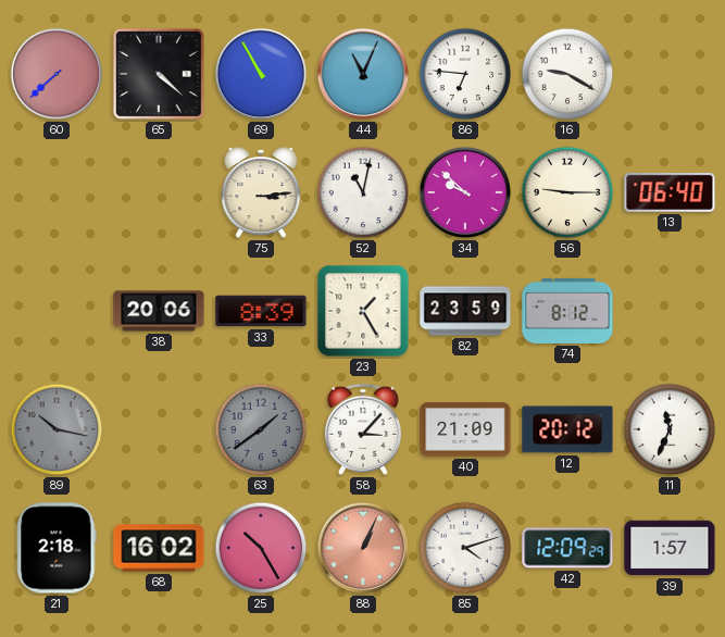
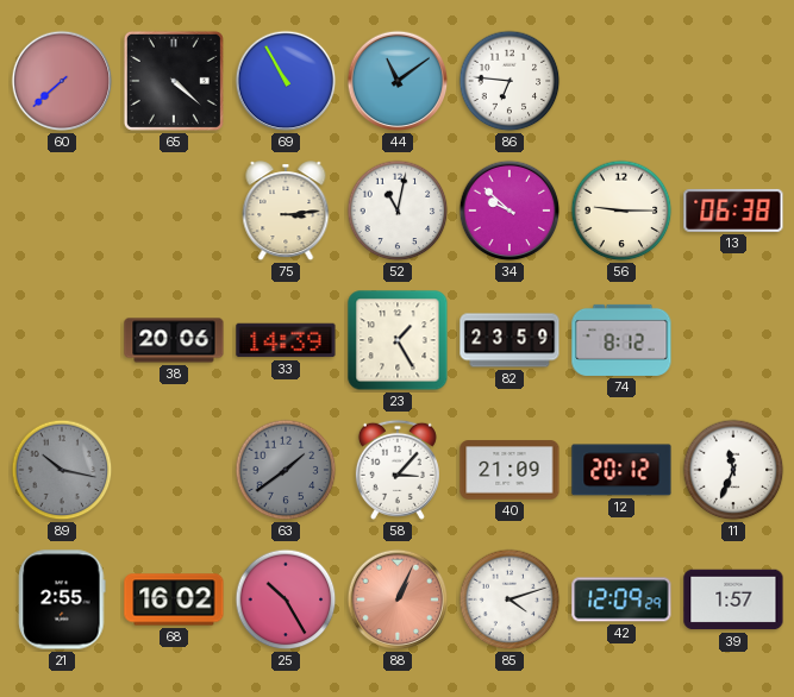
44: 11:04 -> 11:09 (398, 81)
16: 9:20 -> none (567, 74)
13: 06:40 -> 06:38 (733, 211)
33: 8:39 -> 14:39 (286, 340)
21: 2:18 -> 2:55 (62, 599)
